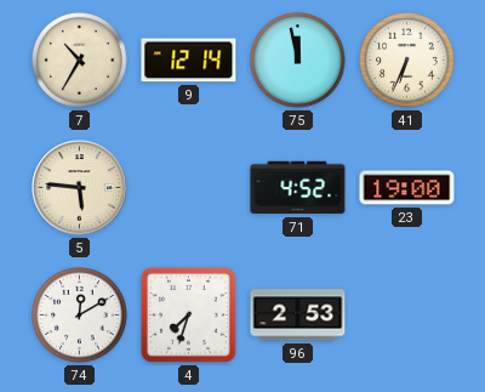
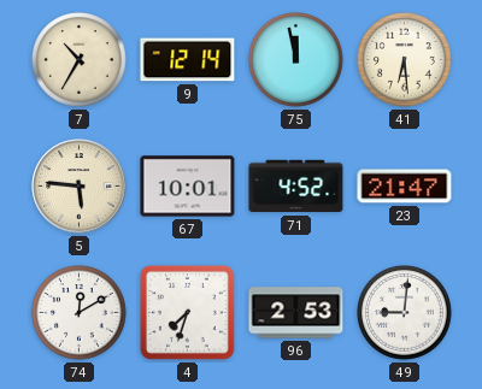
41: 6:34 -> 6:29 (405, 60)
67: none -> 10:01 (188, 187)
23: 19:00 -> 21:47 (405, 187)
49: none -> 9:01 (405, 313)
